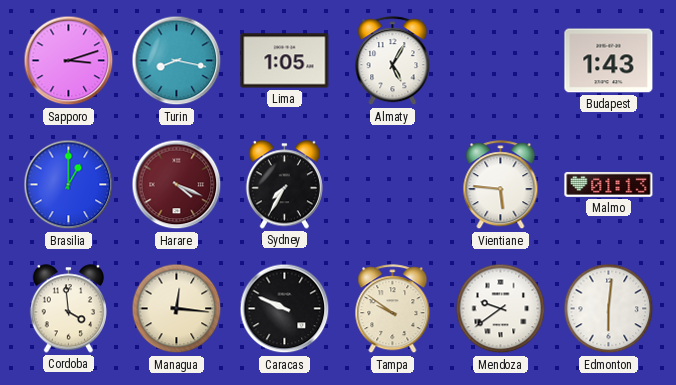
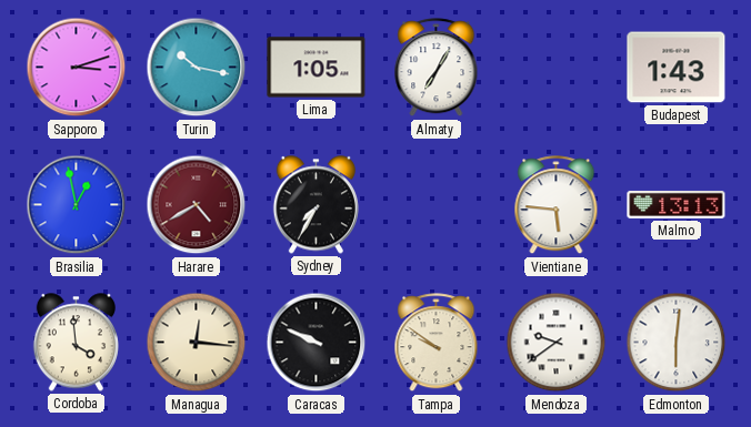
Turin: 8:17 -> 10:17 (197, 68)
Almaty: 5:05 -> 7:05 (437, 68)
Brasilia: 1:00 -> 12:58 (77, 205)
Harare: 4:19 -> 4:40 (197, 205)
Malmo: 01:13 -> 13:13 (677, 204)
